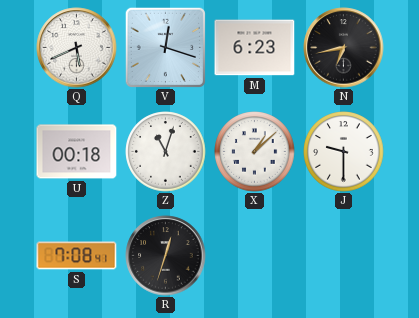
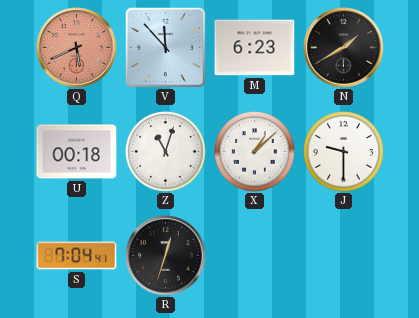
Q dial: white -> salmon (77, 48)
V: 12:18 -> 11:53 (165, 47)
N: 6:43 -> 1:40 (344, 48)
S: 7:08 -> 7:04 (77, 256)
